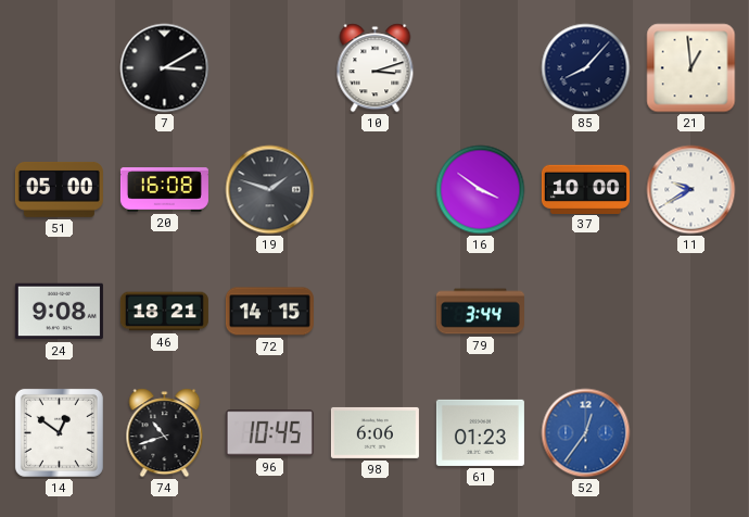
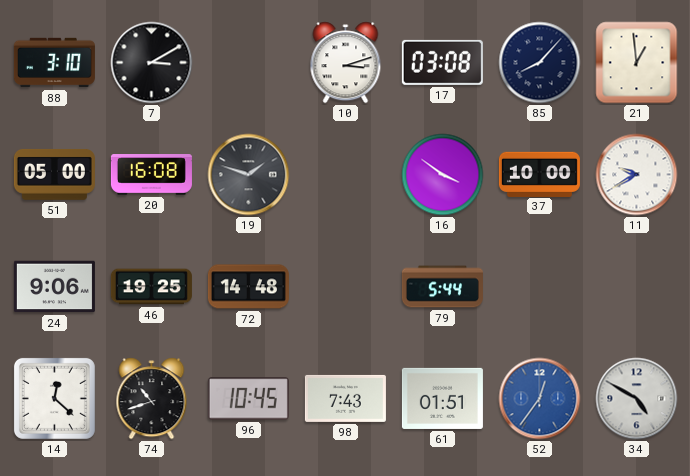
88: none -> 3:10 (54, 63)
17: none -> 03:08 (442, 62)
24: 9:08 -> 9:06 (54, 287)
46: 18:21 -> 19:25 (151, 287)
72: 14:15 -> 14:48 (248, 287)
79: 3:44 -> 5:44 (442, 287)
14: 12:51 -> 12:22 (54, 398)
98: 6:06 -> 7:43 (345, 398)
61: 01:23 -> 01:51 (442, 398)
34: none -> 4:50 (637, 399)
